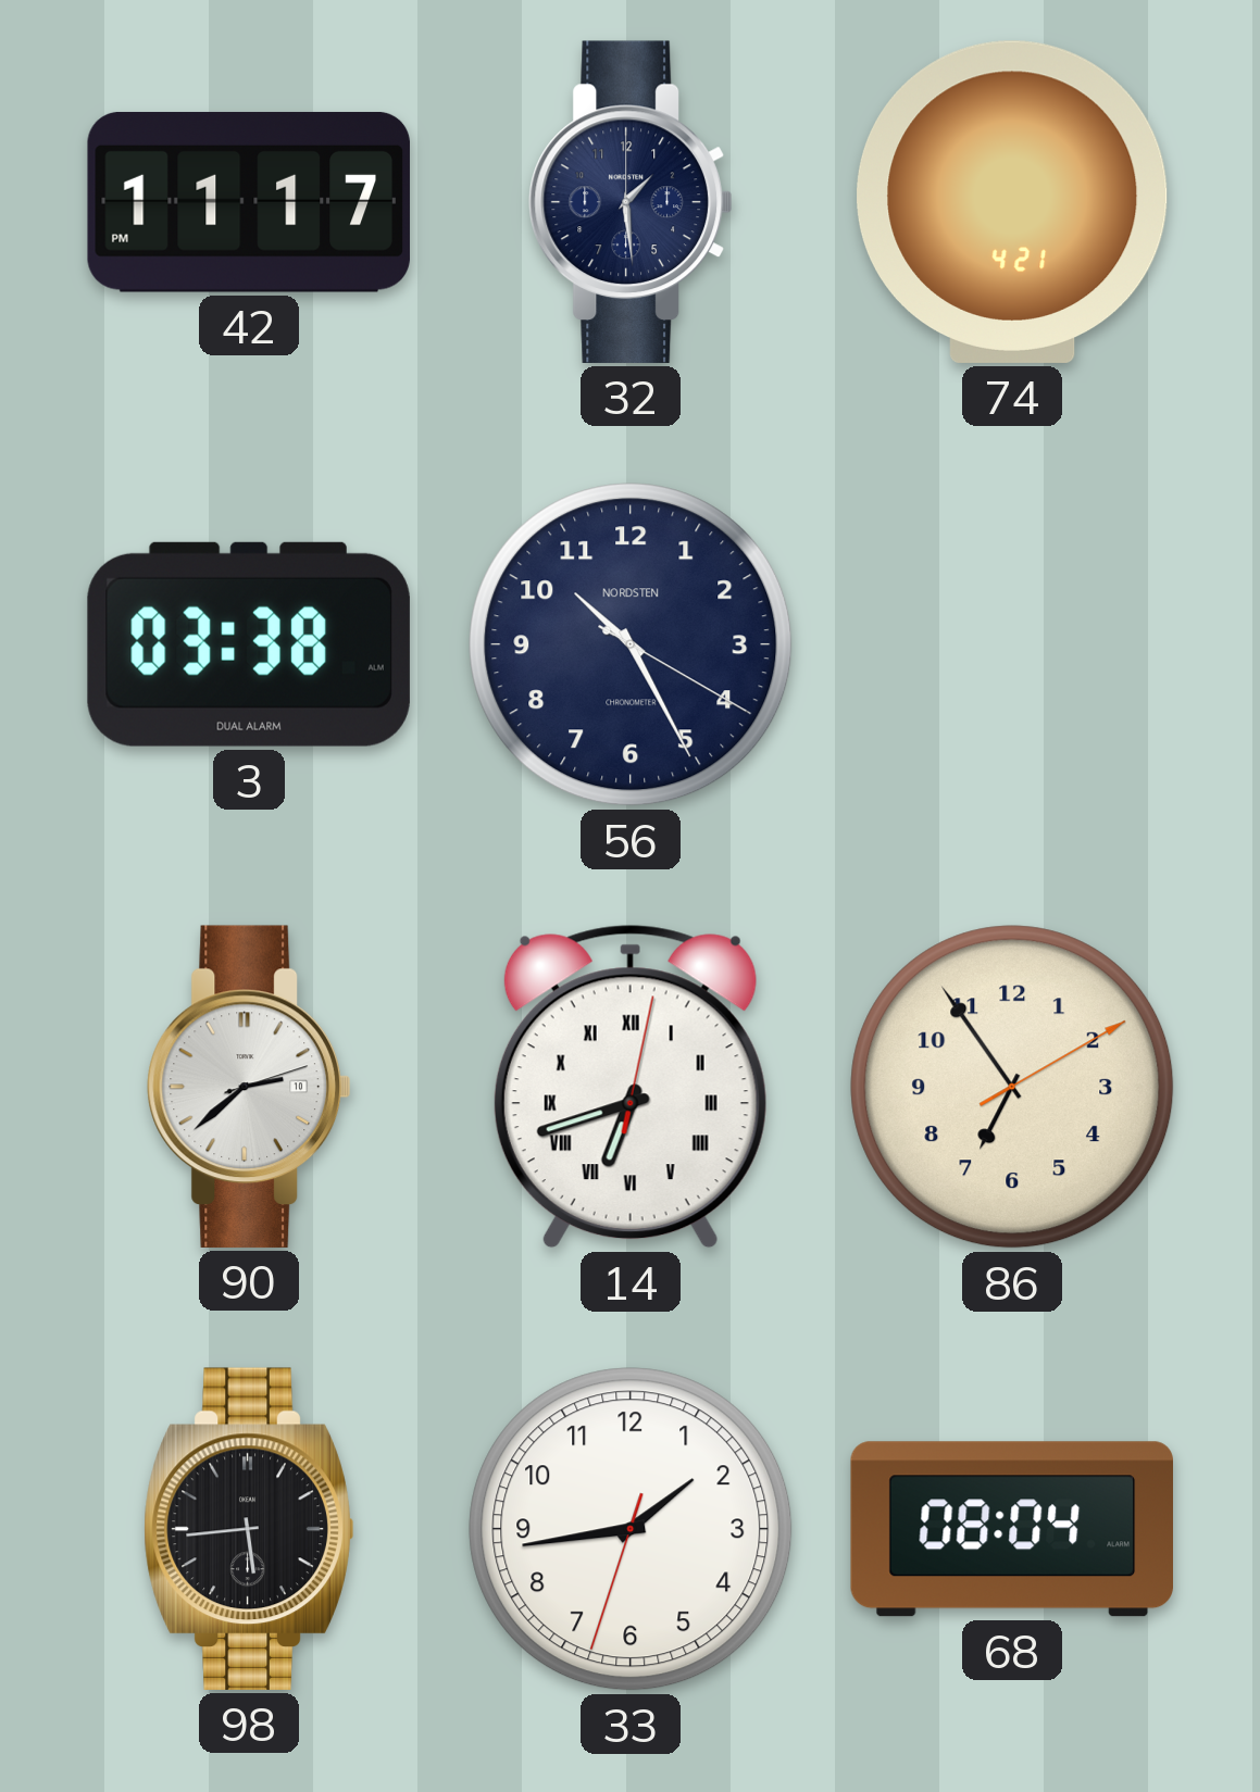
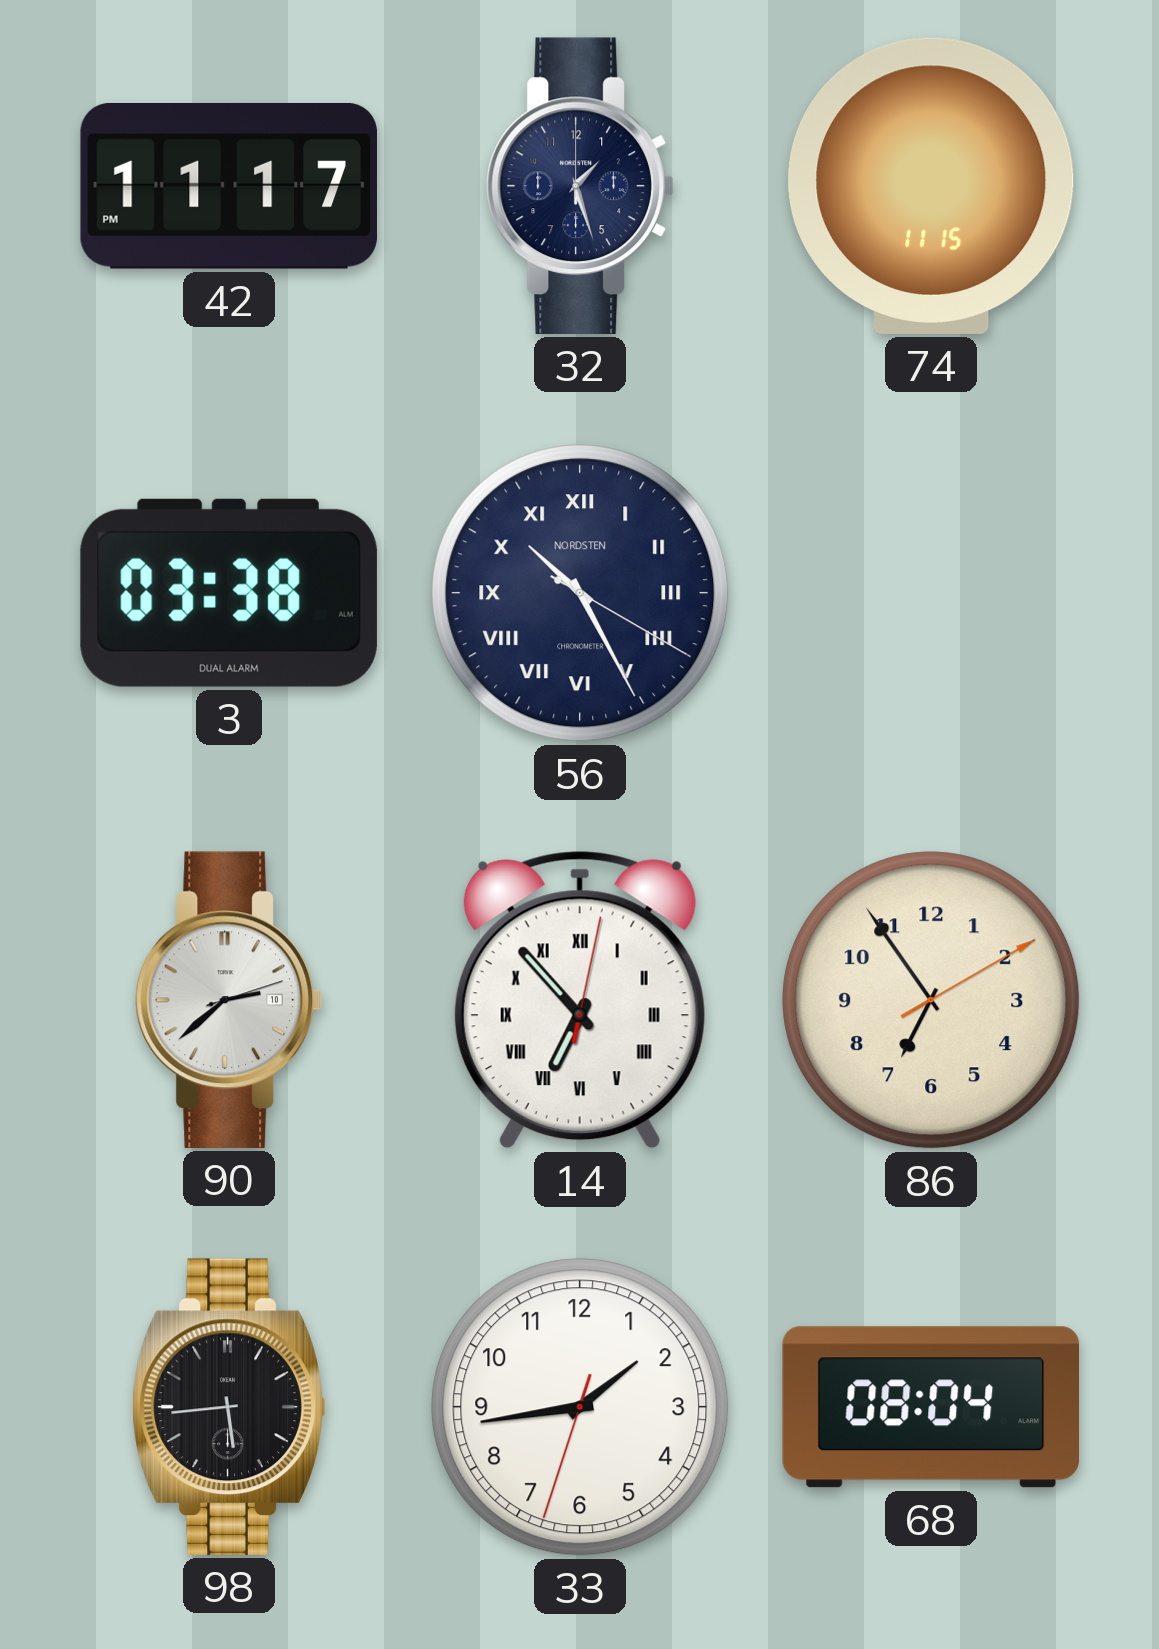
32: 1:29 -> 1:27 (579, 186)
74: 4:21 -> 11:15 (931, 186)
56 numerals: Arabic -> Roman (580, 593)
14: 6:42 -> 6:53 (580, 1000)
